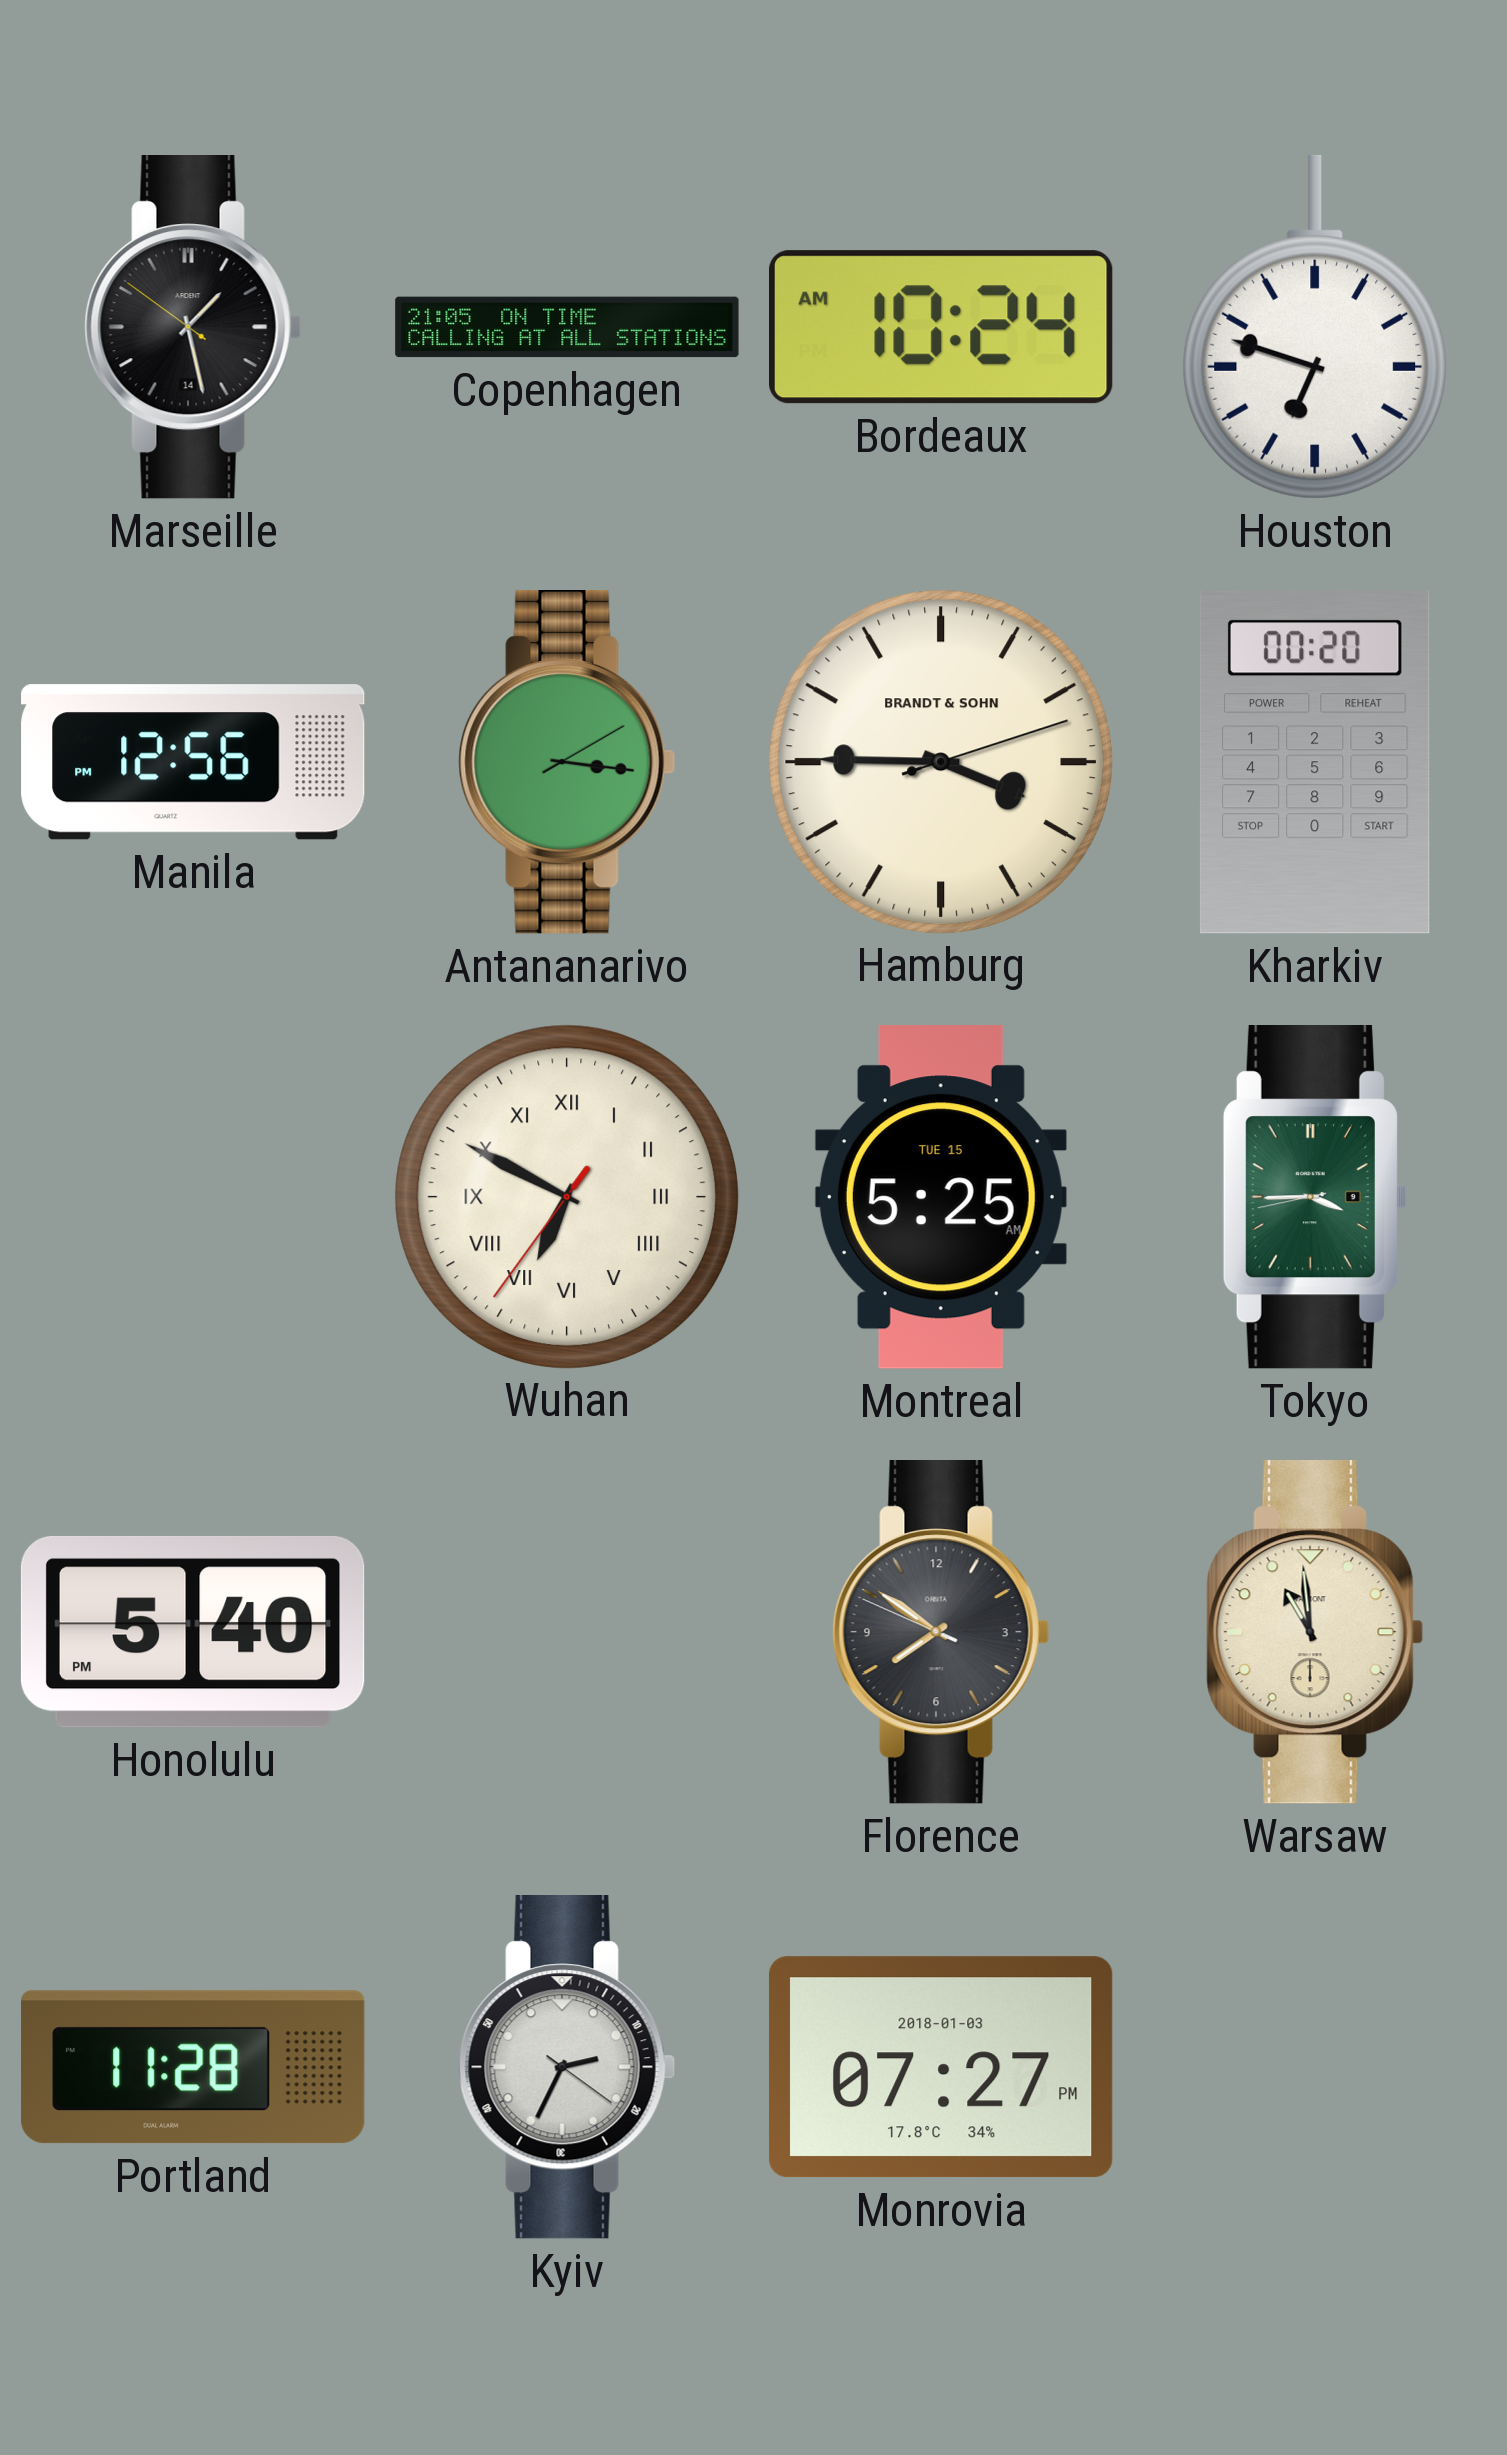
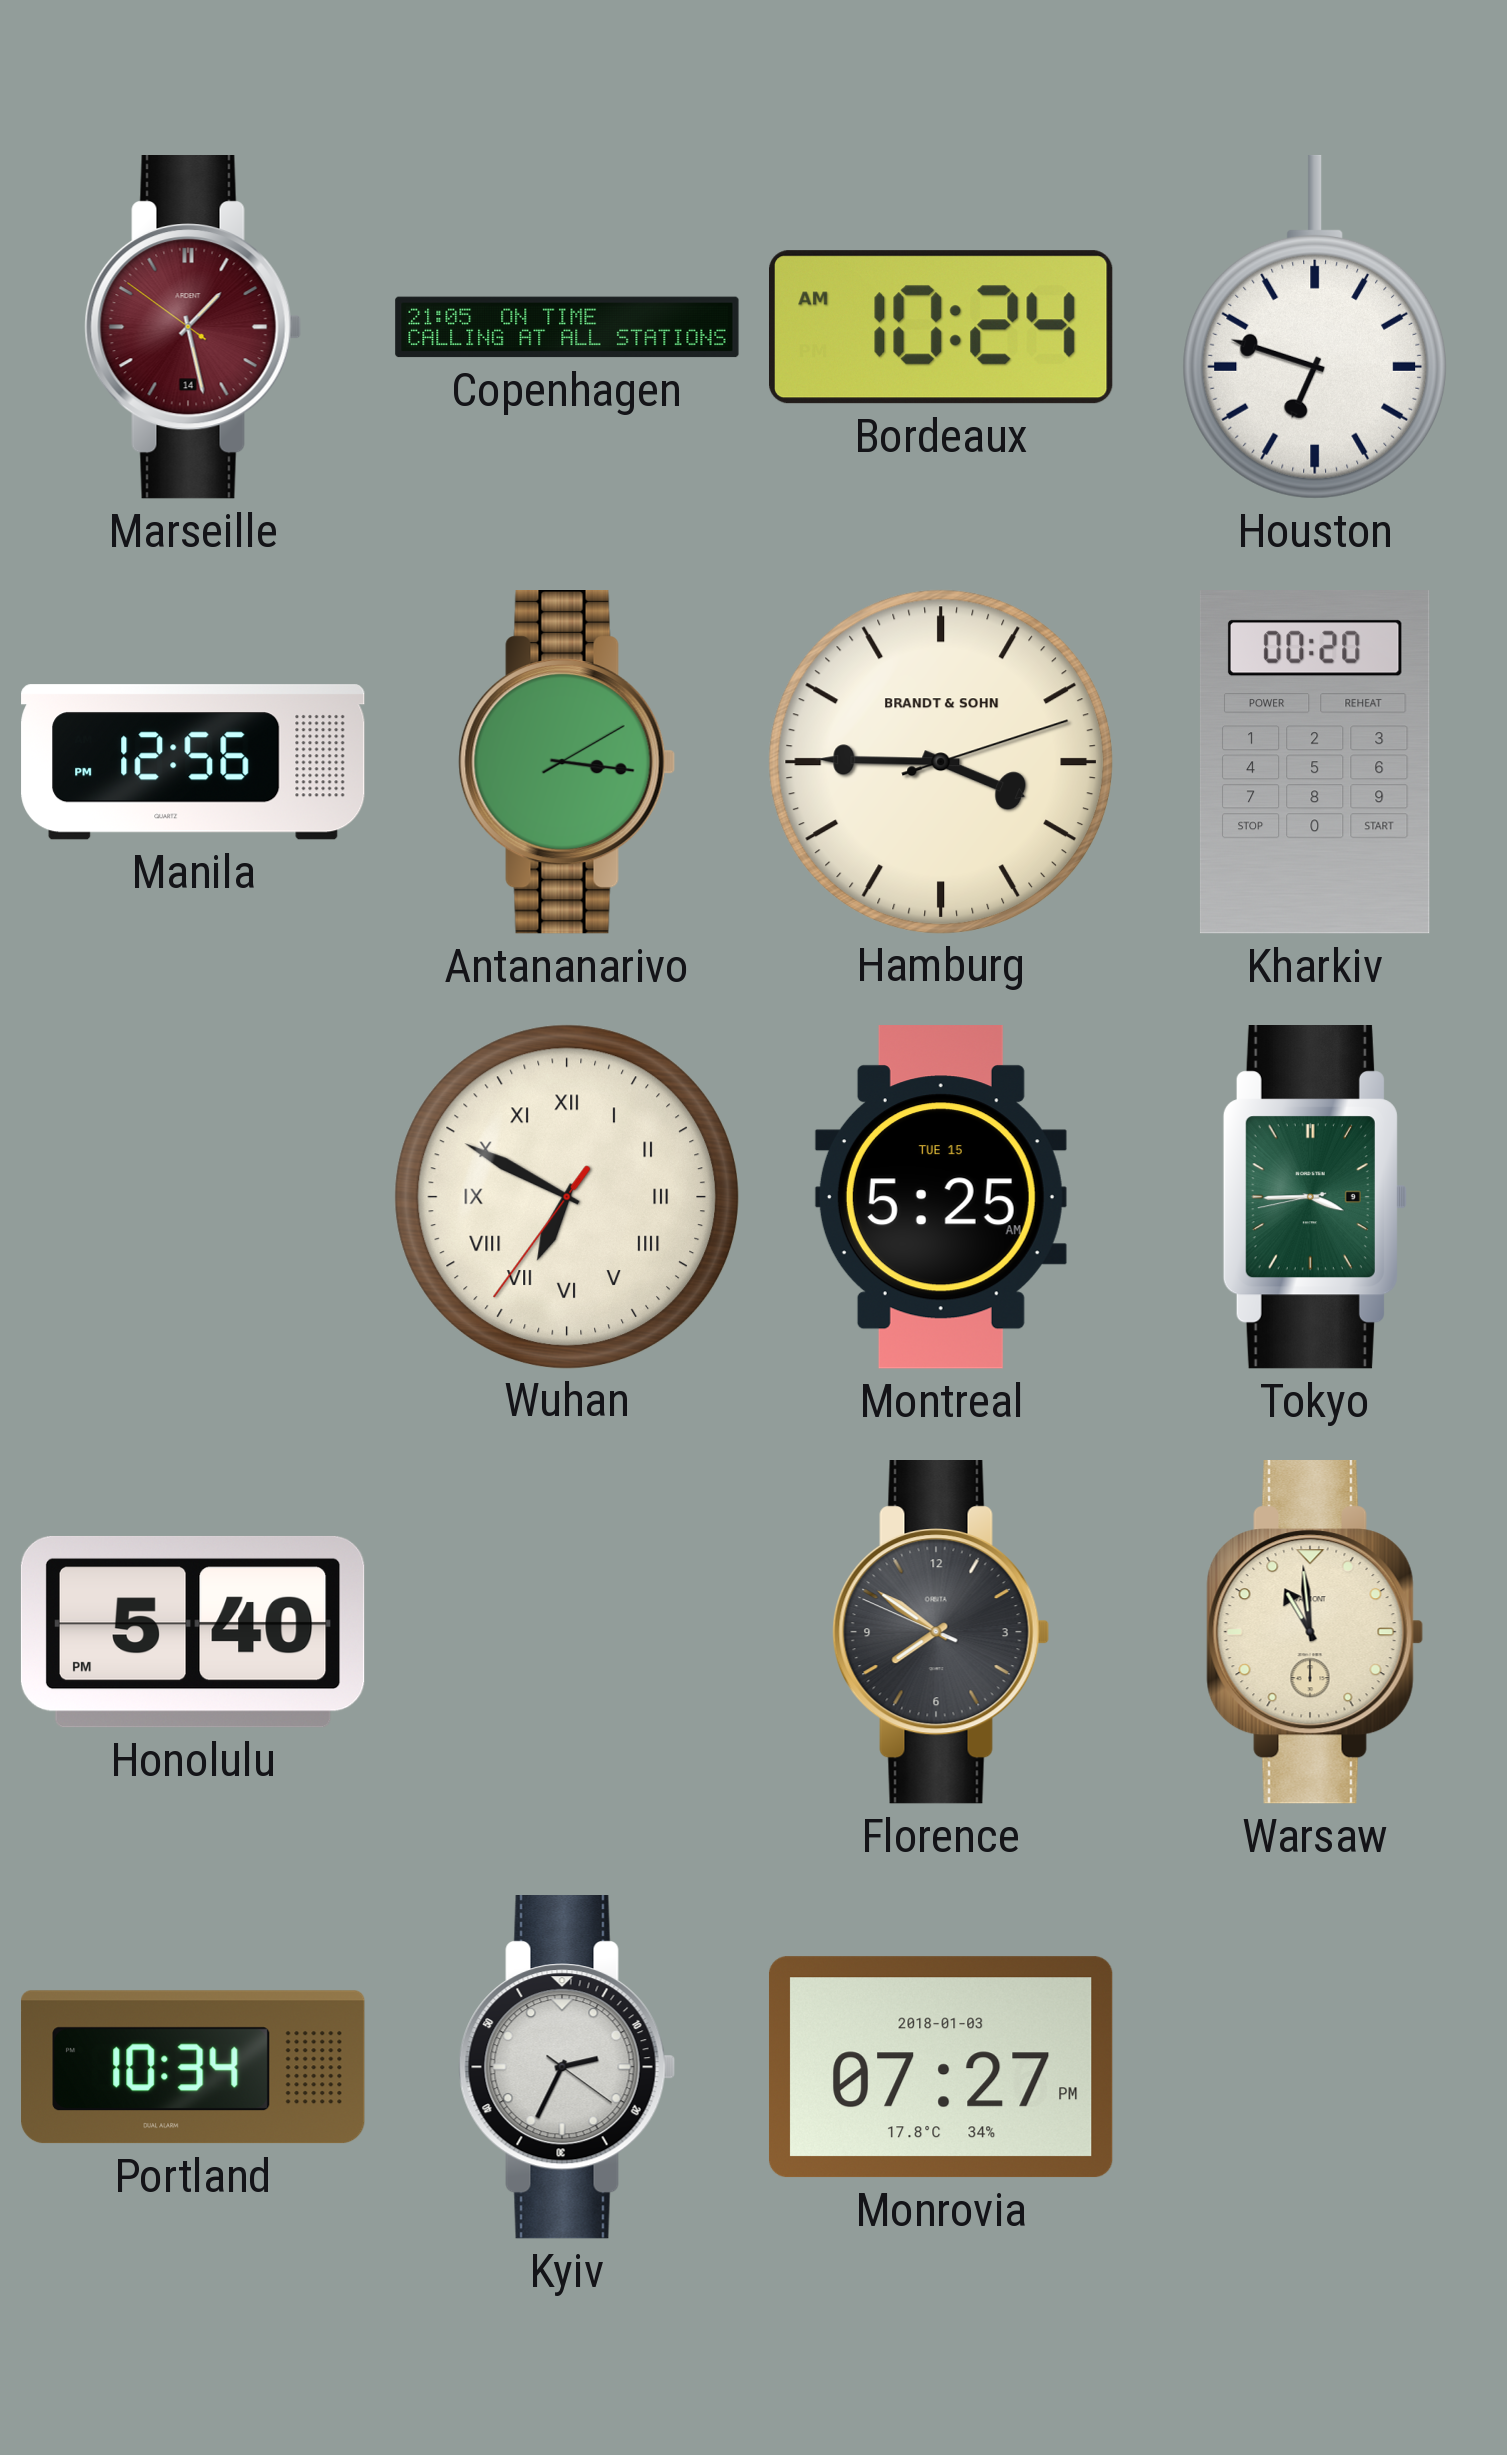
Marseille dial: black -> burgundy (193, 328)
Portland: 11:28 -> 10:34 (193, 2067)
